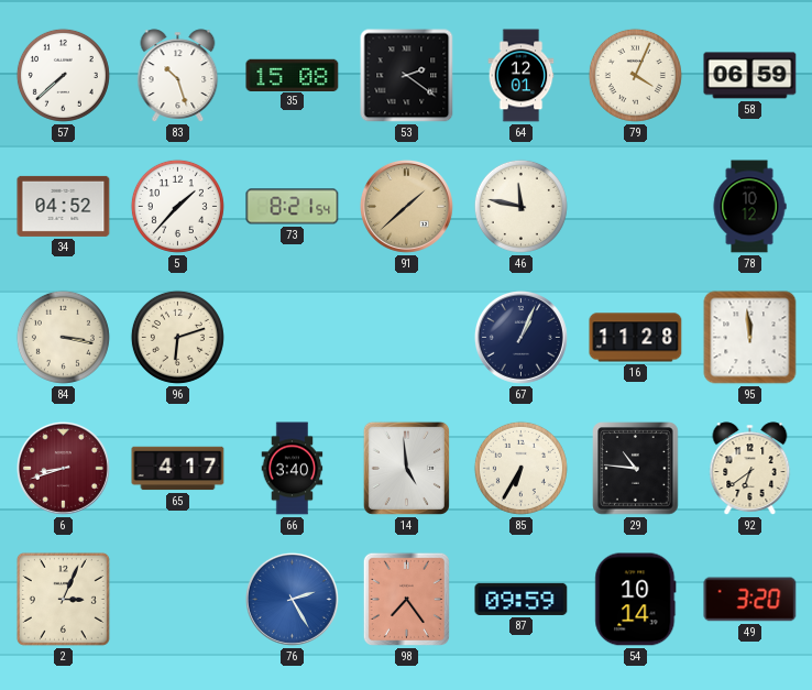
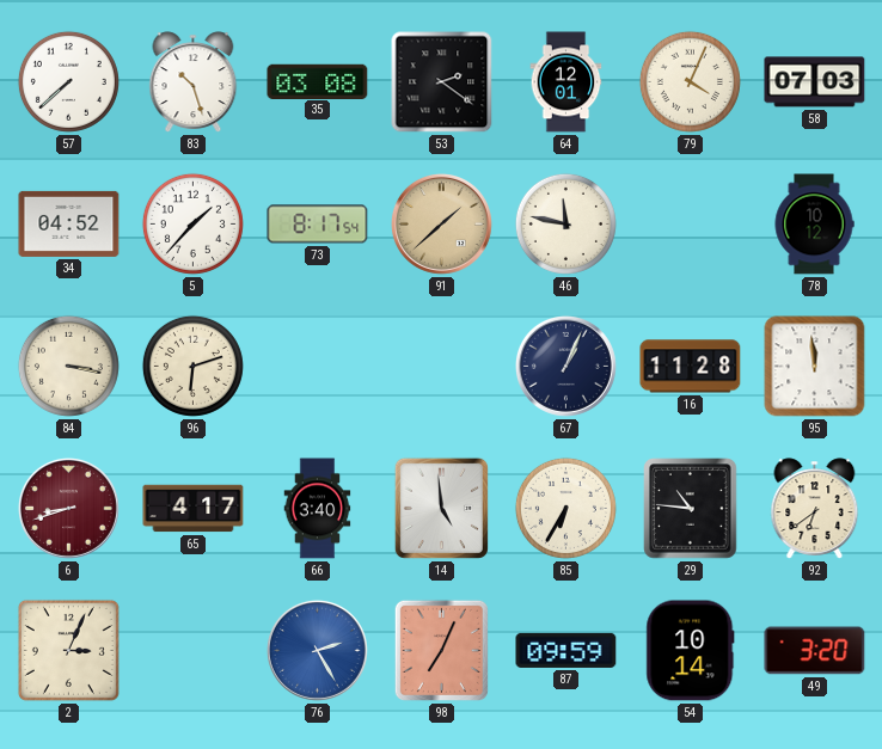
35: 15:08 -> 03:08 (318, 81)
58: 06:59 -> 07:03 (815, 82)
73: 8:21 -> 8:17 (318, 225)
98: 7:24 -> 7:04 (441, 650)
